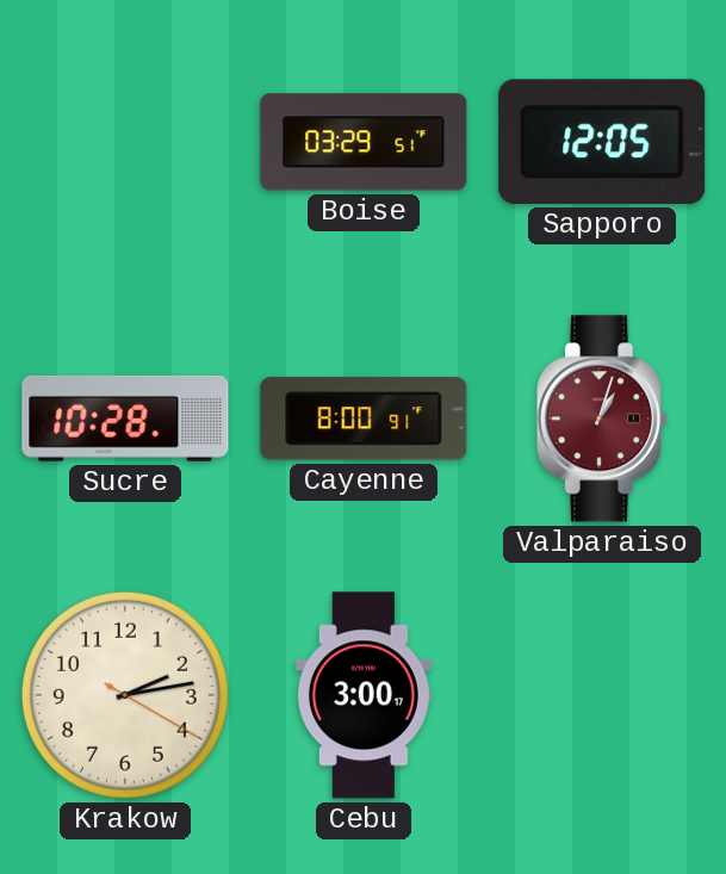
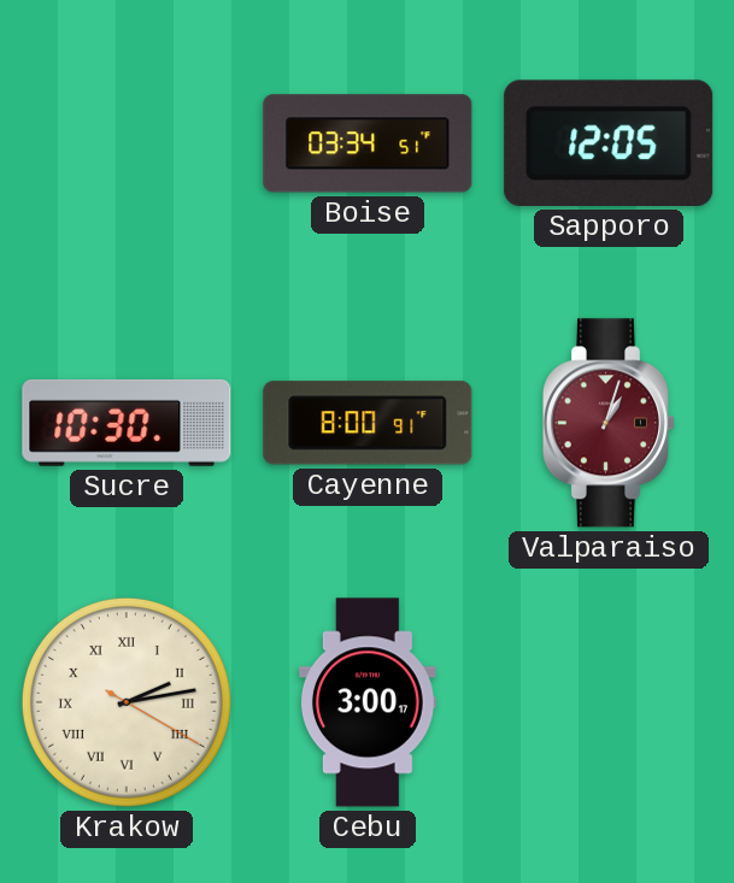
Boise: 03:29 -> 03:34 (368, 143)
Sucre: 10:28 -> 10:30 (127, 423)
Krakow numerals: Arabic -> Roman (127, 702)
